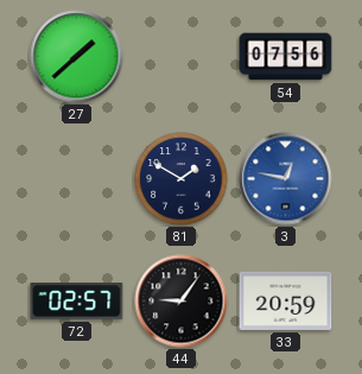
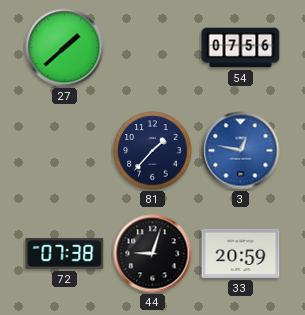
81: 1:50 -> 1:37 (153, 151)
72: 02:57 -> 07:38 (65, 254)
44: 9:06 -> 9:03 (153, 254)
